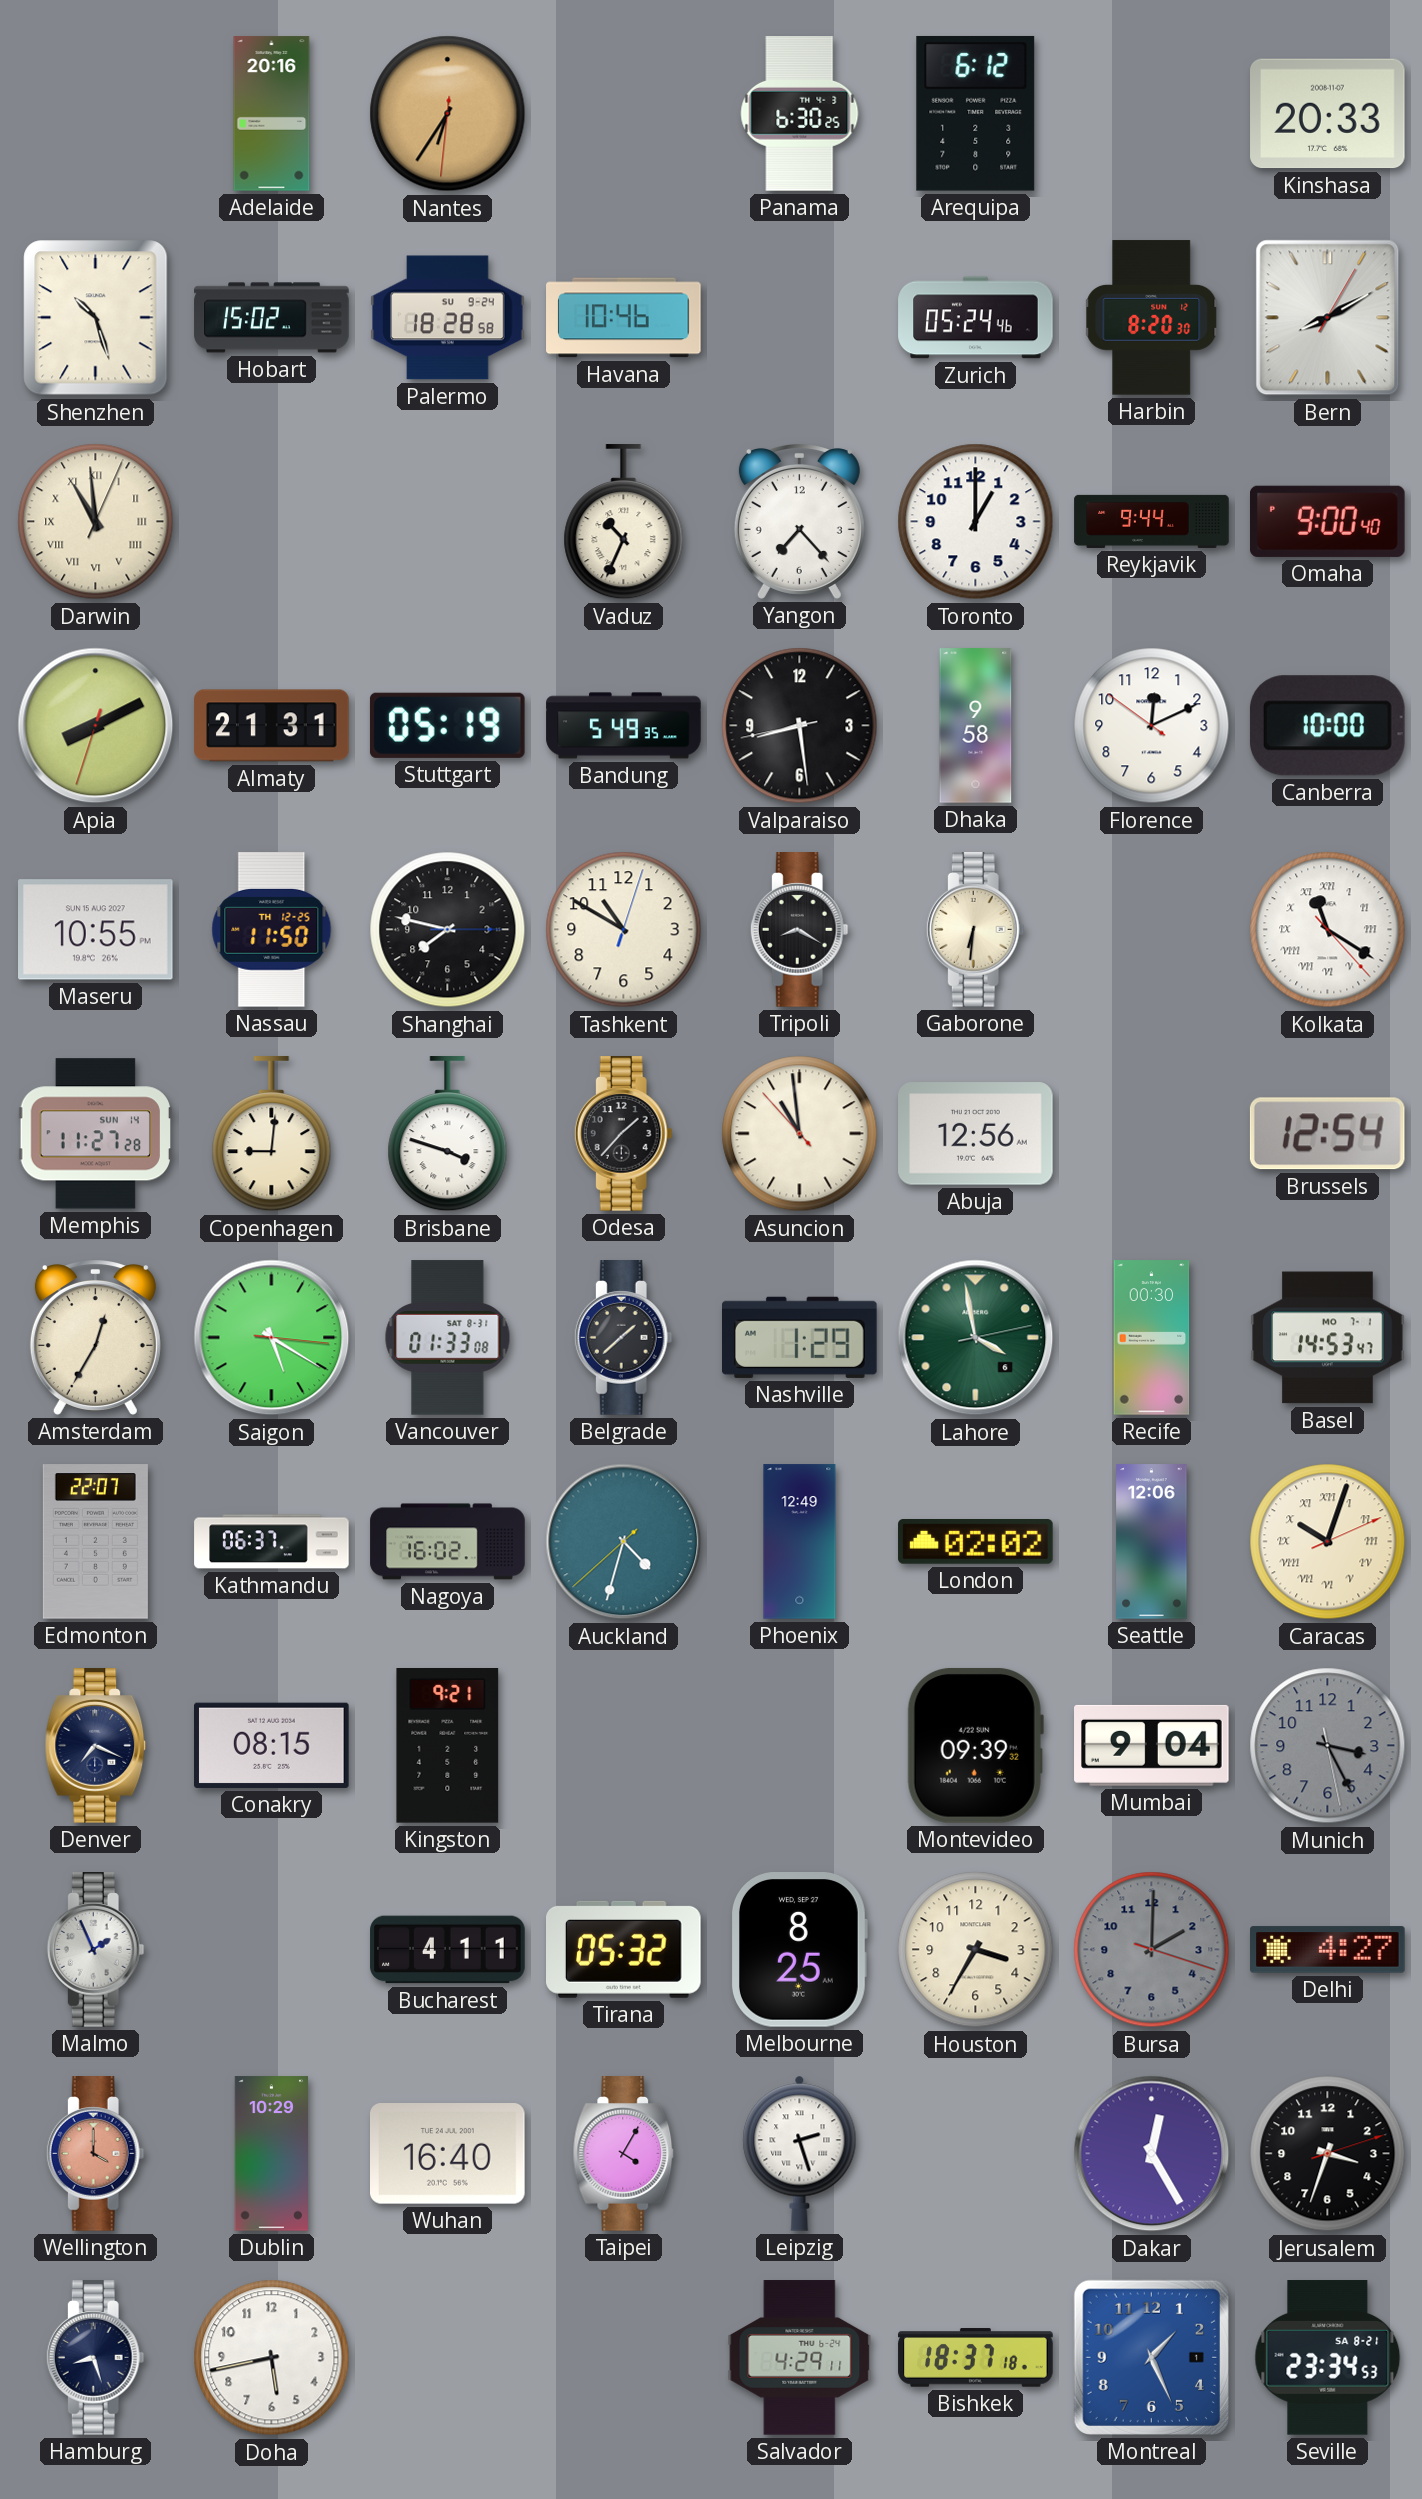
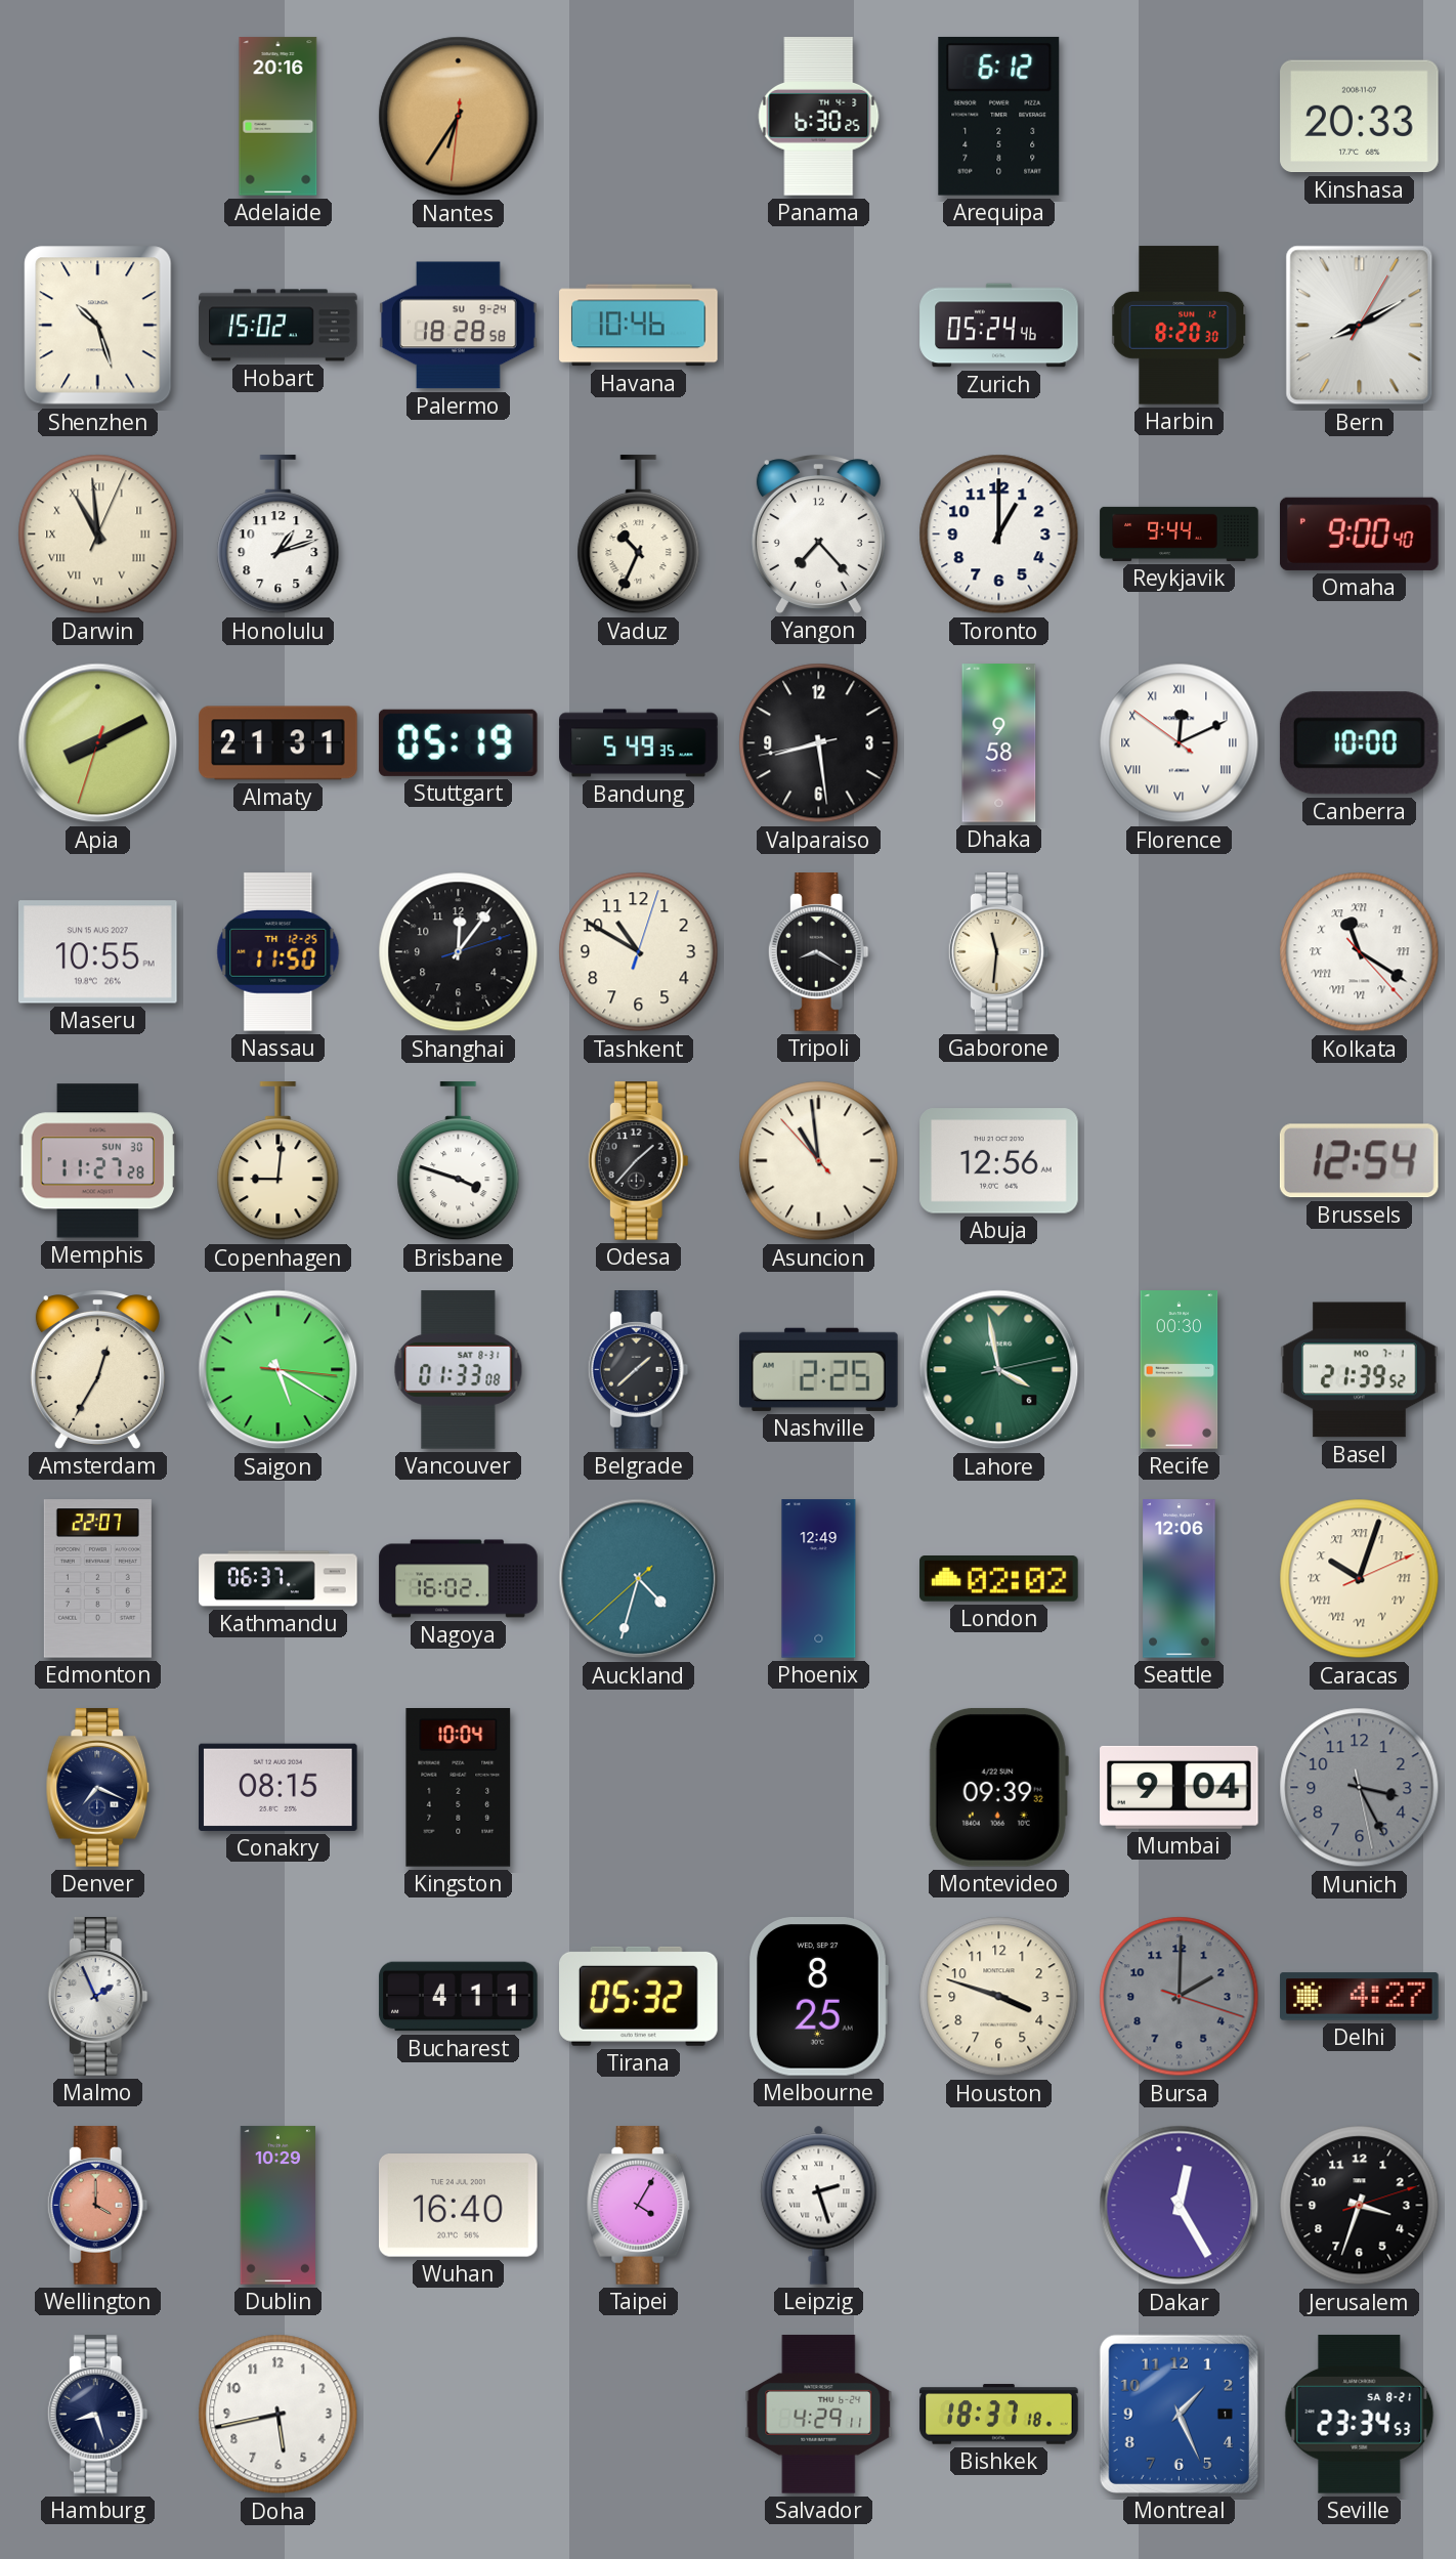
Honolulu: none -> 1:12 (279, 535)
Florence numerals: Arabic -> Roman (1180, 743)
Shanghai: 7:47 -> 12:06 (459, 952)
Gaborone: 6:31 -> 11:31 (998, 952)
Memphis date: SUN 14 -> SUN 30 (97, 1161)
Nashville: 1:29 -> 2:25 (819, 1369)
Basel: 14:53 -> 21:39 (1360, 1370)
Kingston: 9:21 -> 10:04 (459, 1788)
Houston: 3:35 -> 3:48 (999, 1997)
